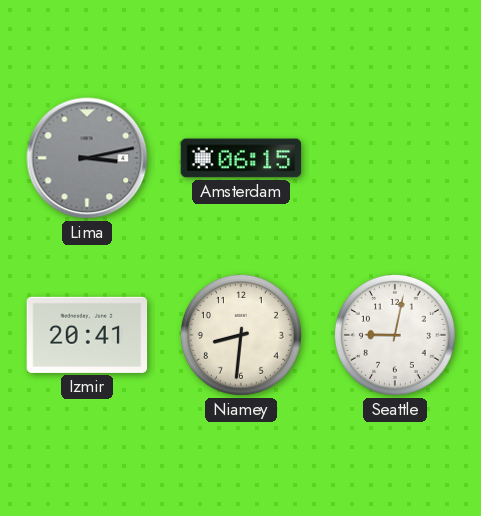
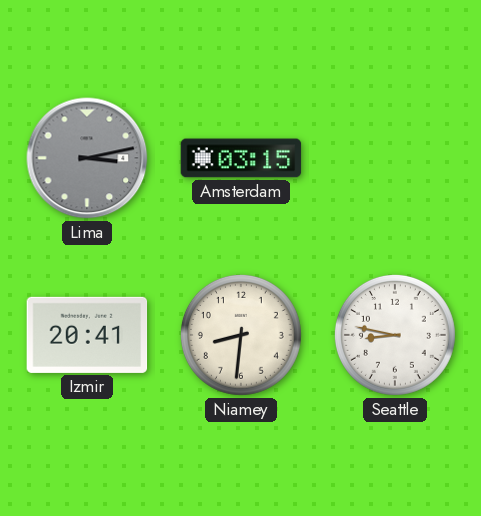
Amsterdam: 06:15 -> 03:15 (241, 158)
Seattle: 9:02 -> 8:47 (395, 335)
